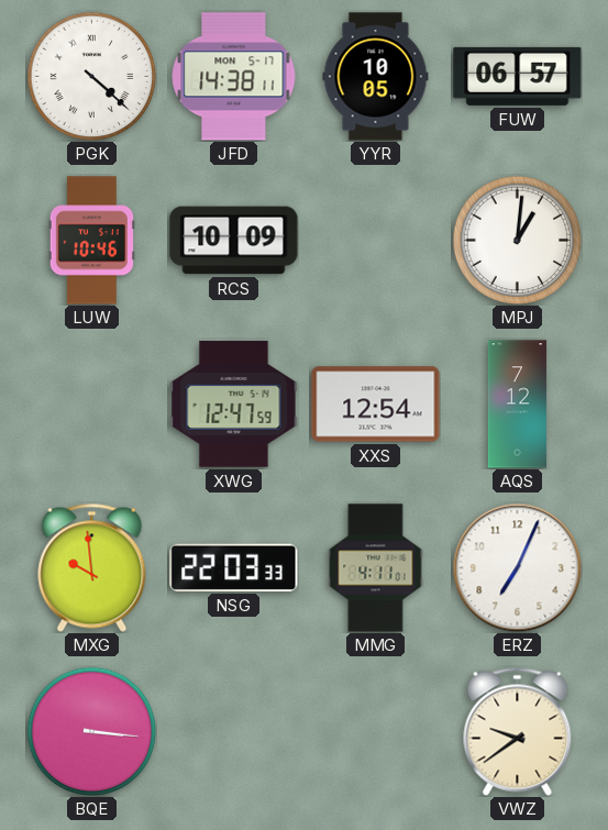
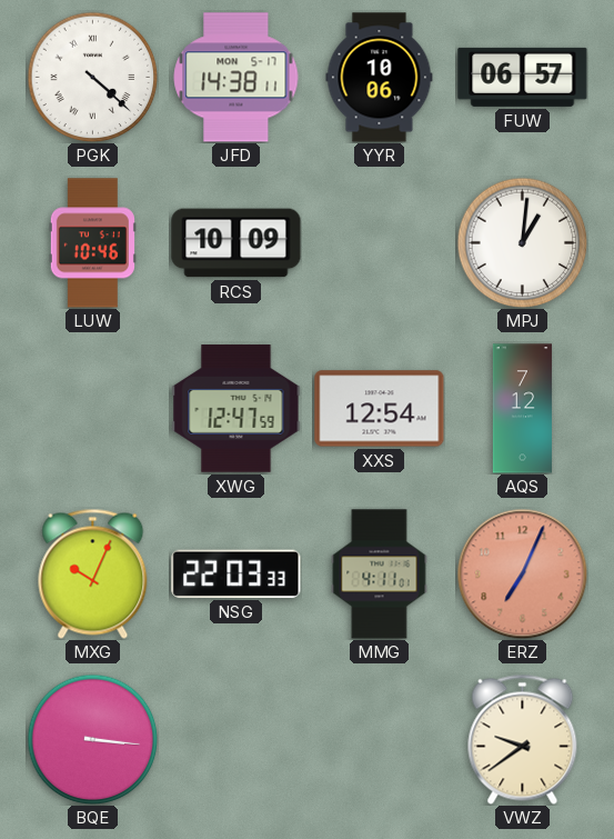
YYR: 10:05 -> 10:06 (380, 78)
MXG: 9:59 -> 10:04 (93, 573)
ERZ dial: white -> salmon (522, 573)
